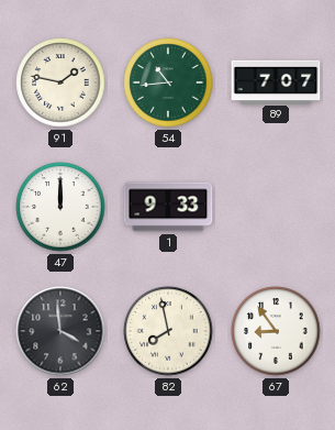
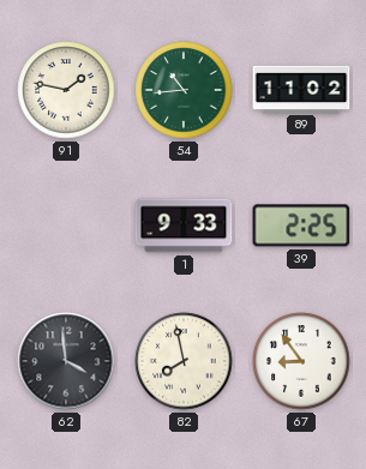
89: 7:07 -> 11:02 (301, 89)
47: 12:00 -> none (60, 207)
39: none -> 2:25 (301, 226)
